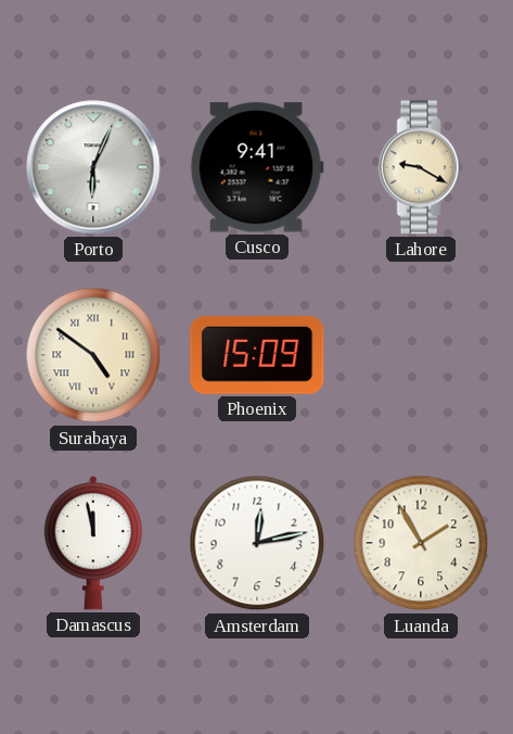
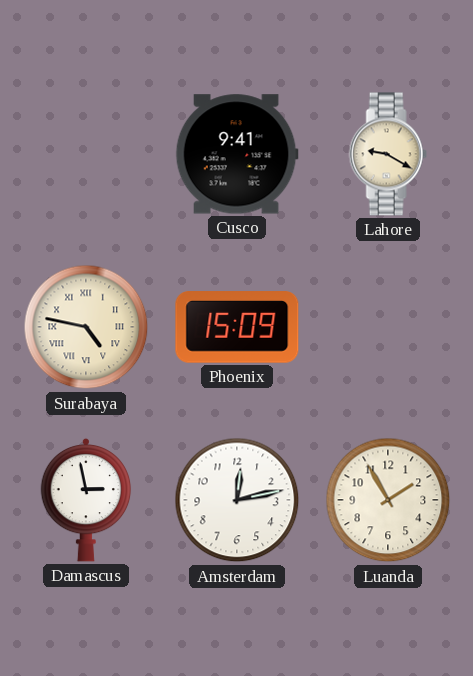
Porto: 6:04 -> none (93, 167)
Surabaya: 4:51 -> 4:47 (86, 327)
Damascus: 11:58 -> 2:58 (86, 500)
